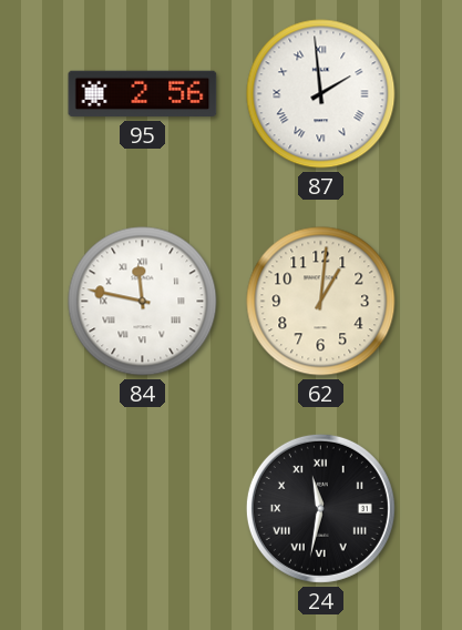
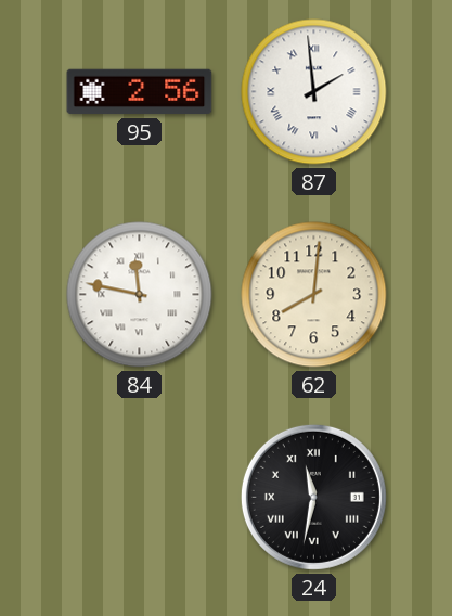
62: 1:01 -> 8:01 (314, 295)
